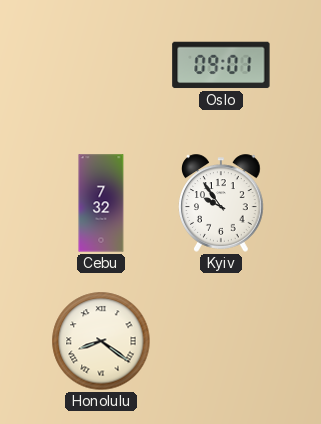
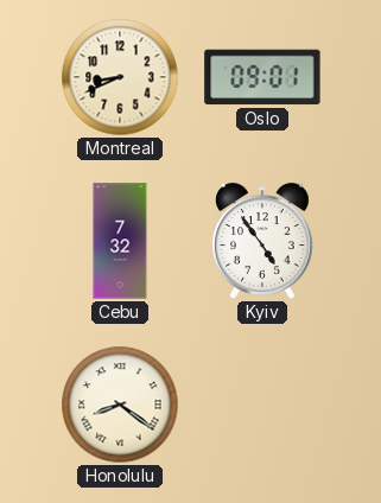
Montreal: none -> 8:41 (120, 77)
Kyiv: 9:54 -> 4:54 (262, 241)
